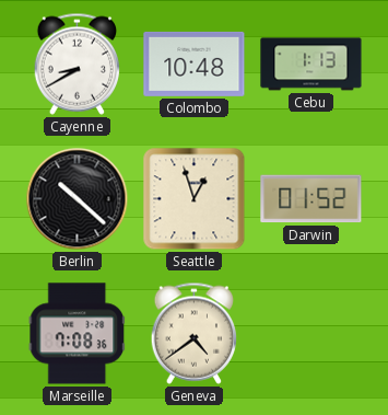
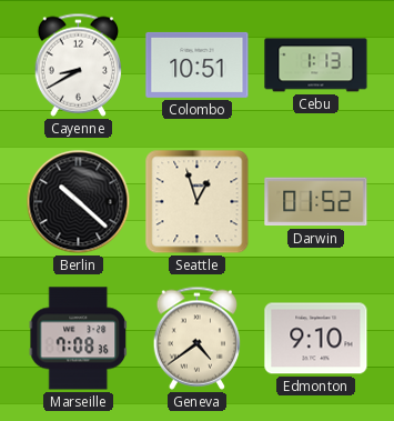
Colombo: 10:48 -> 10:51 (198, 64)
Edmonton: none -> 9:10 (316, 339)
